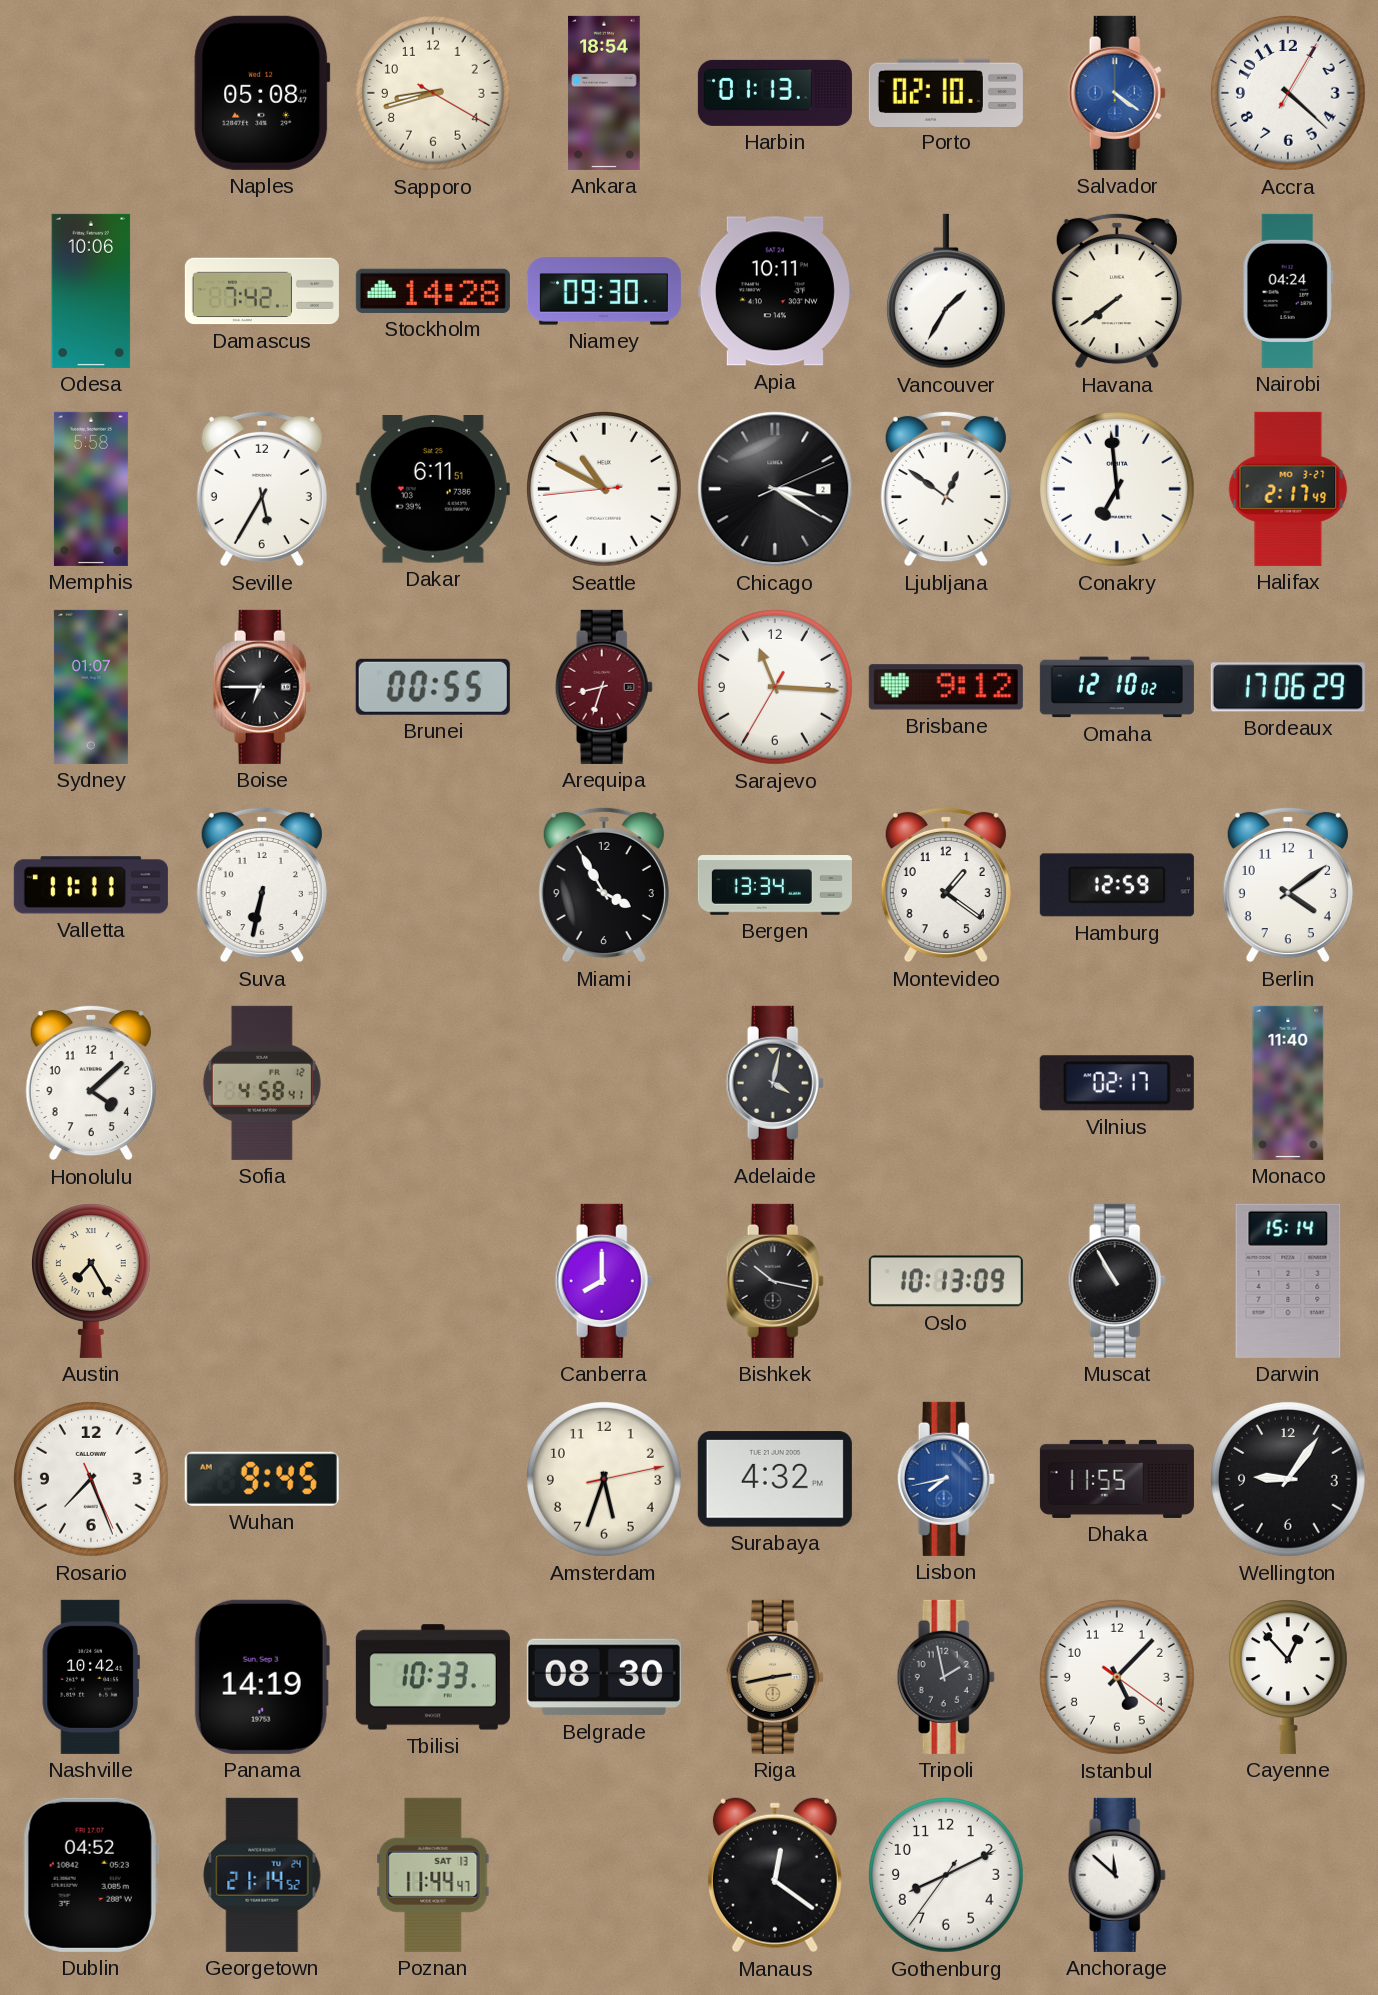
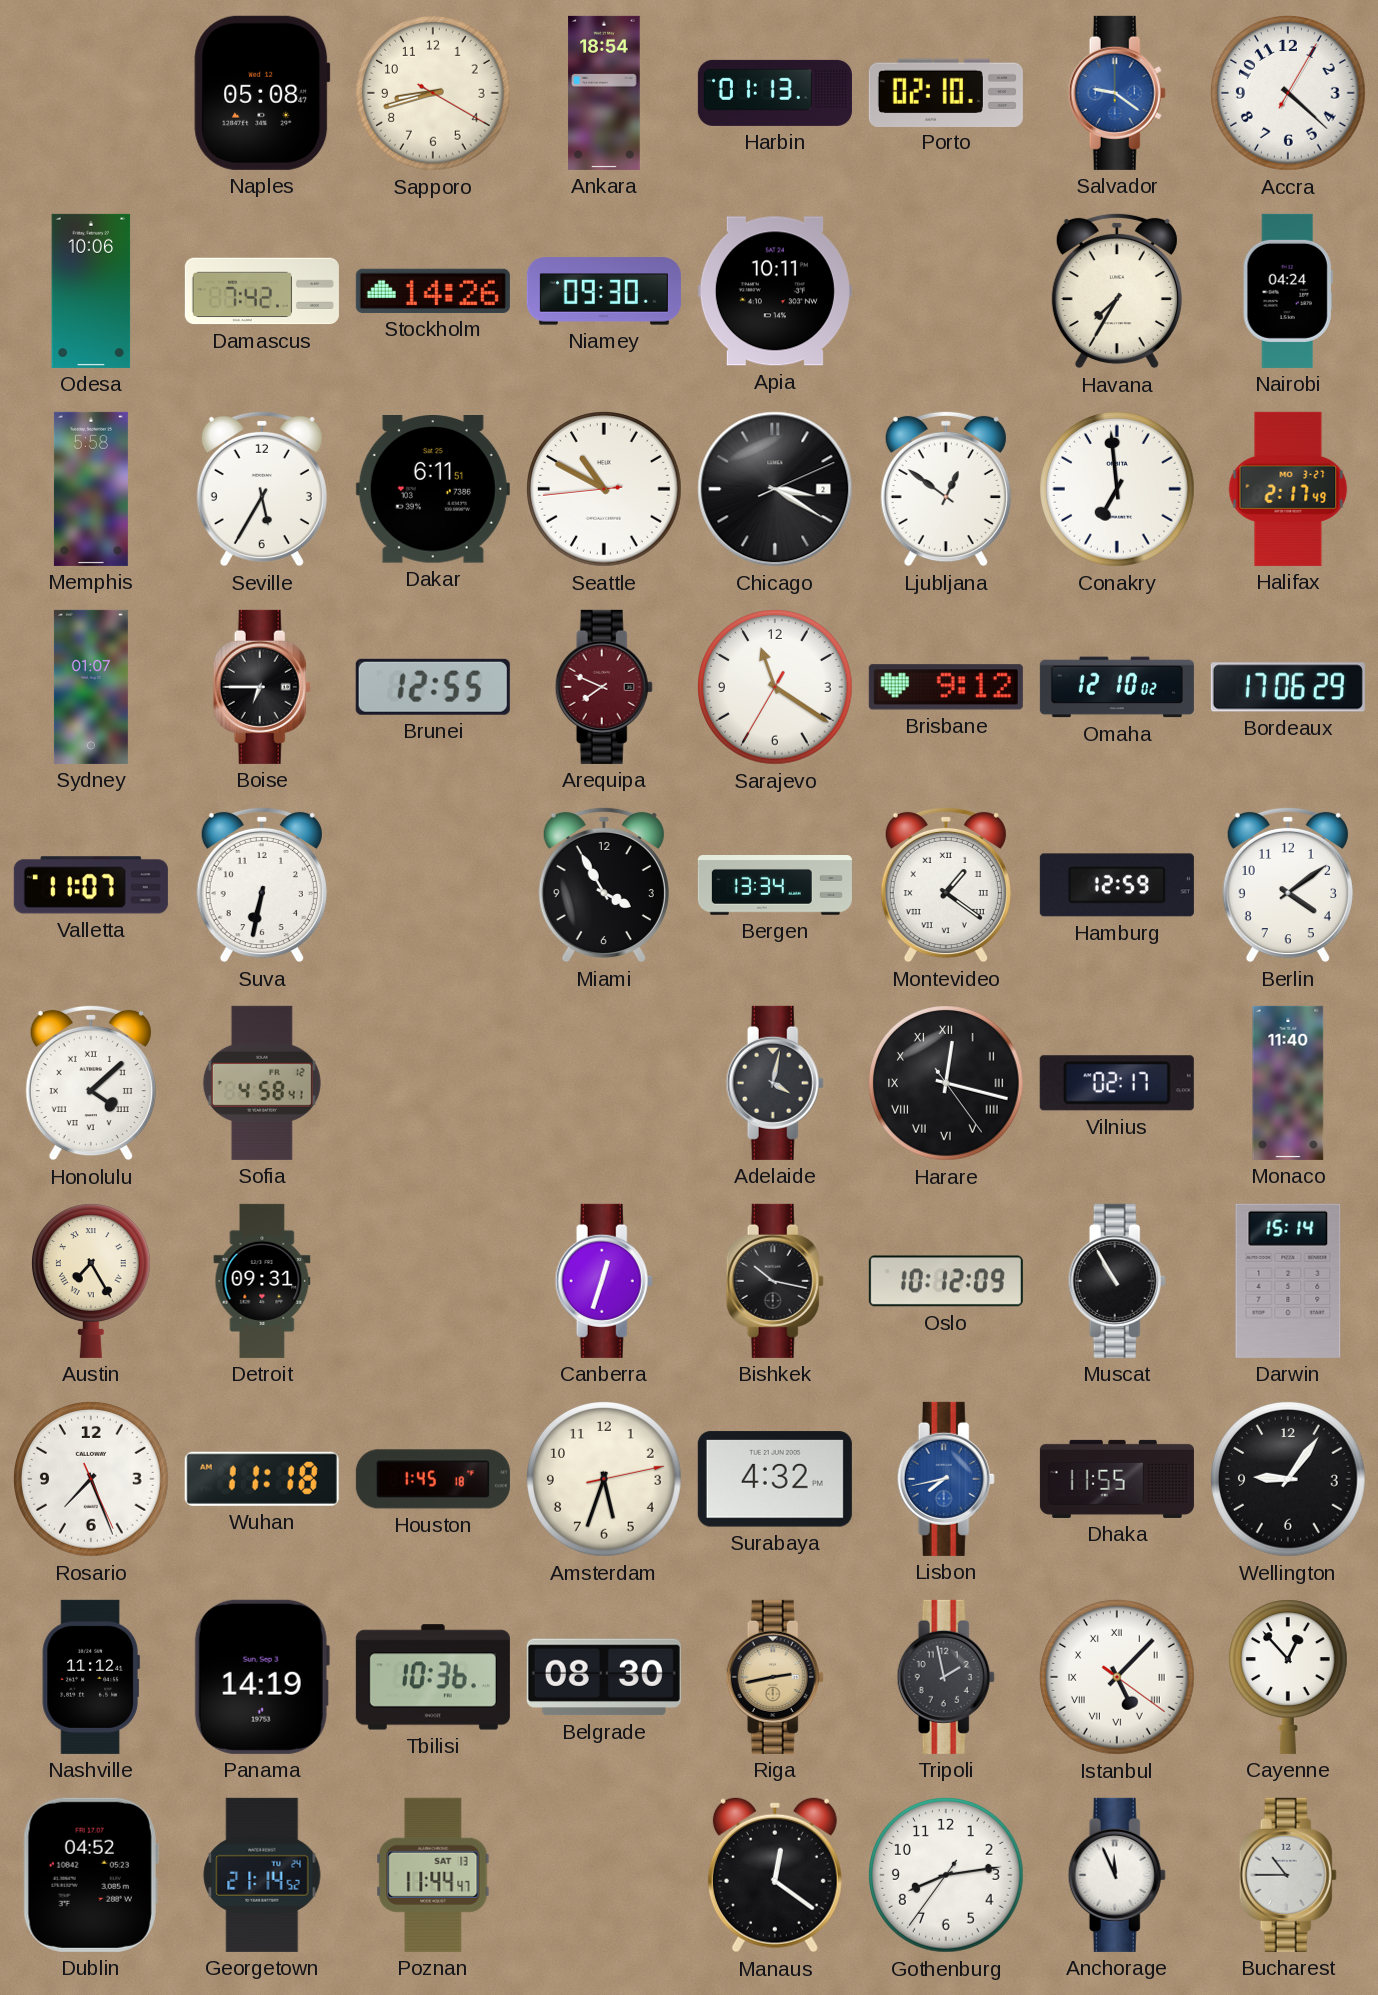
Salvador: 4:21 -> 9:21 (1117, 93)
Stockholm: 14:28 -> 14:26 (433, 291)
Vancouver: 1:35 -> none (946, 291)
Havana: 7:39 -> 7:35 (1117, 291)
Brunei: 00:55 -> 12:55 (433, 687)
Arequipa: 8:33 -> 7:49 (604, 687)
Sarajevo: 11:15 -> 11:20 (776, 688)
Valletta: 11:11 -> 11:07 (91, 885)
Montevideo numerals: Arabic -> Roman (946, 885)
Honolulu numerals: Arabic -> Roman (91, 1083)
Harare: none -> 12:17 (947, 1084)
Detroit: none -> 09:31 (262, 1281)
Canberra: 8:00 -> 12:33 (604, 1281)
Oslo: 10:13 -> 10:12 (946, 1281)
Wuhan: 9:45 -> 11:18 (262, 1479)
Houston: none -> 1:45 (433, 1479)
Nashville: 10:42 -> 11:12 (91, 1677)
Tbilisi: 10:33 -> 10:36 (433, 1677)
Istanbul numerals: Arabic -> Roman (1118, 1678)
Gothenburg: 8:10 -> 8:13 (947, 1876)
Anchorage: 11:52 -> 11:56 (1117, 1875)
Bucharest: none -> 10:45 (1288, 1875)
